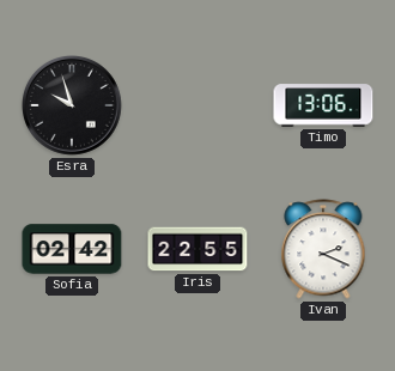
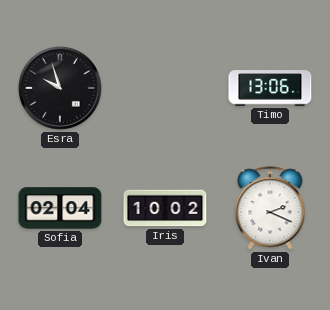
Sofia: 02:42 -> 02:04 (60, 208)
Iris: 22:55 -> 10:02 (165, 208)
